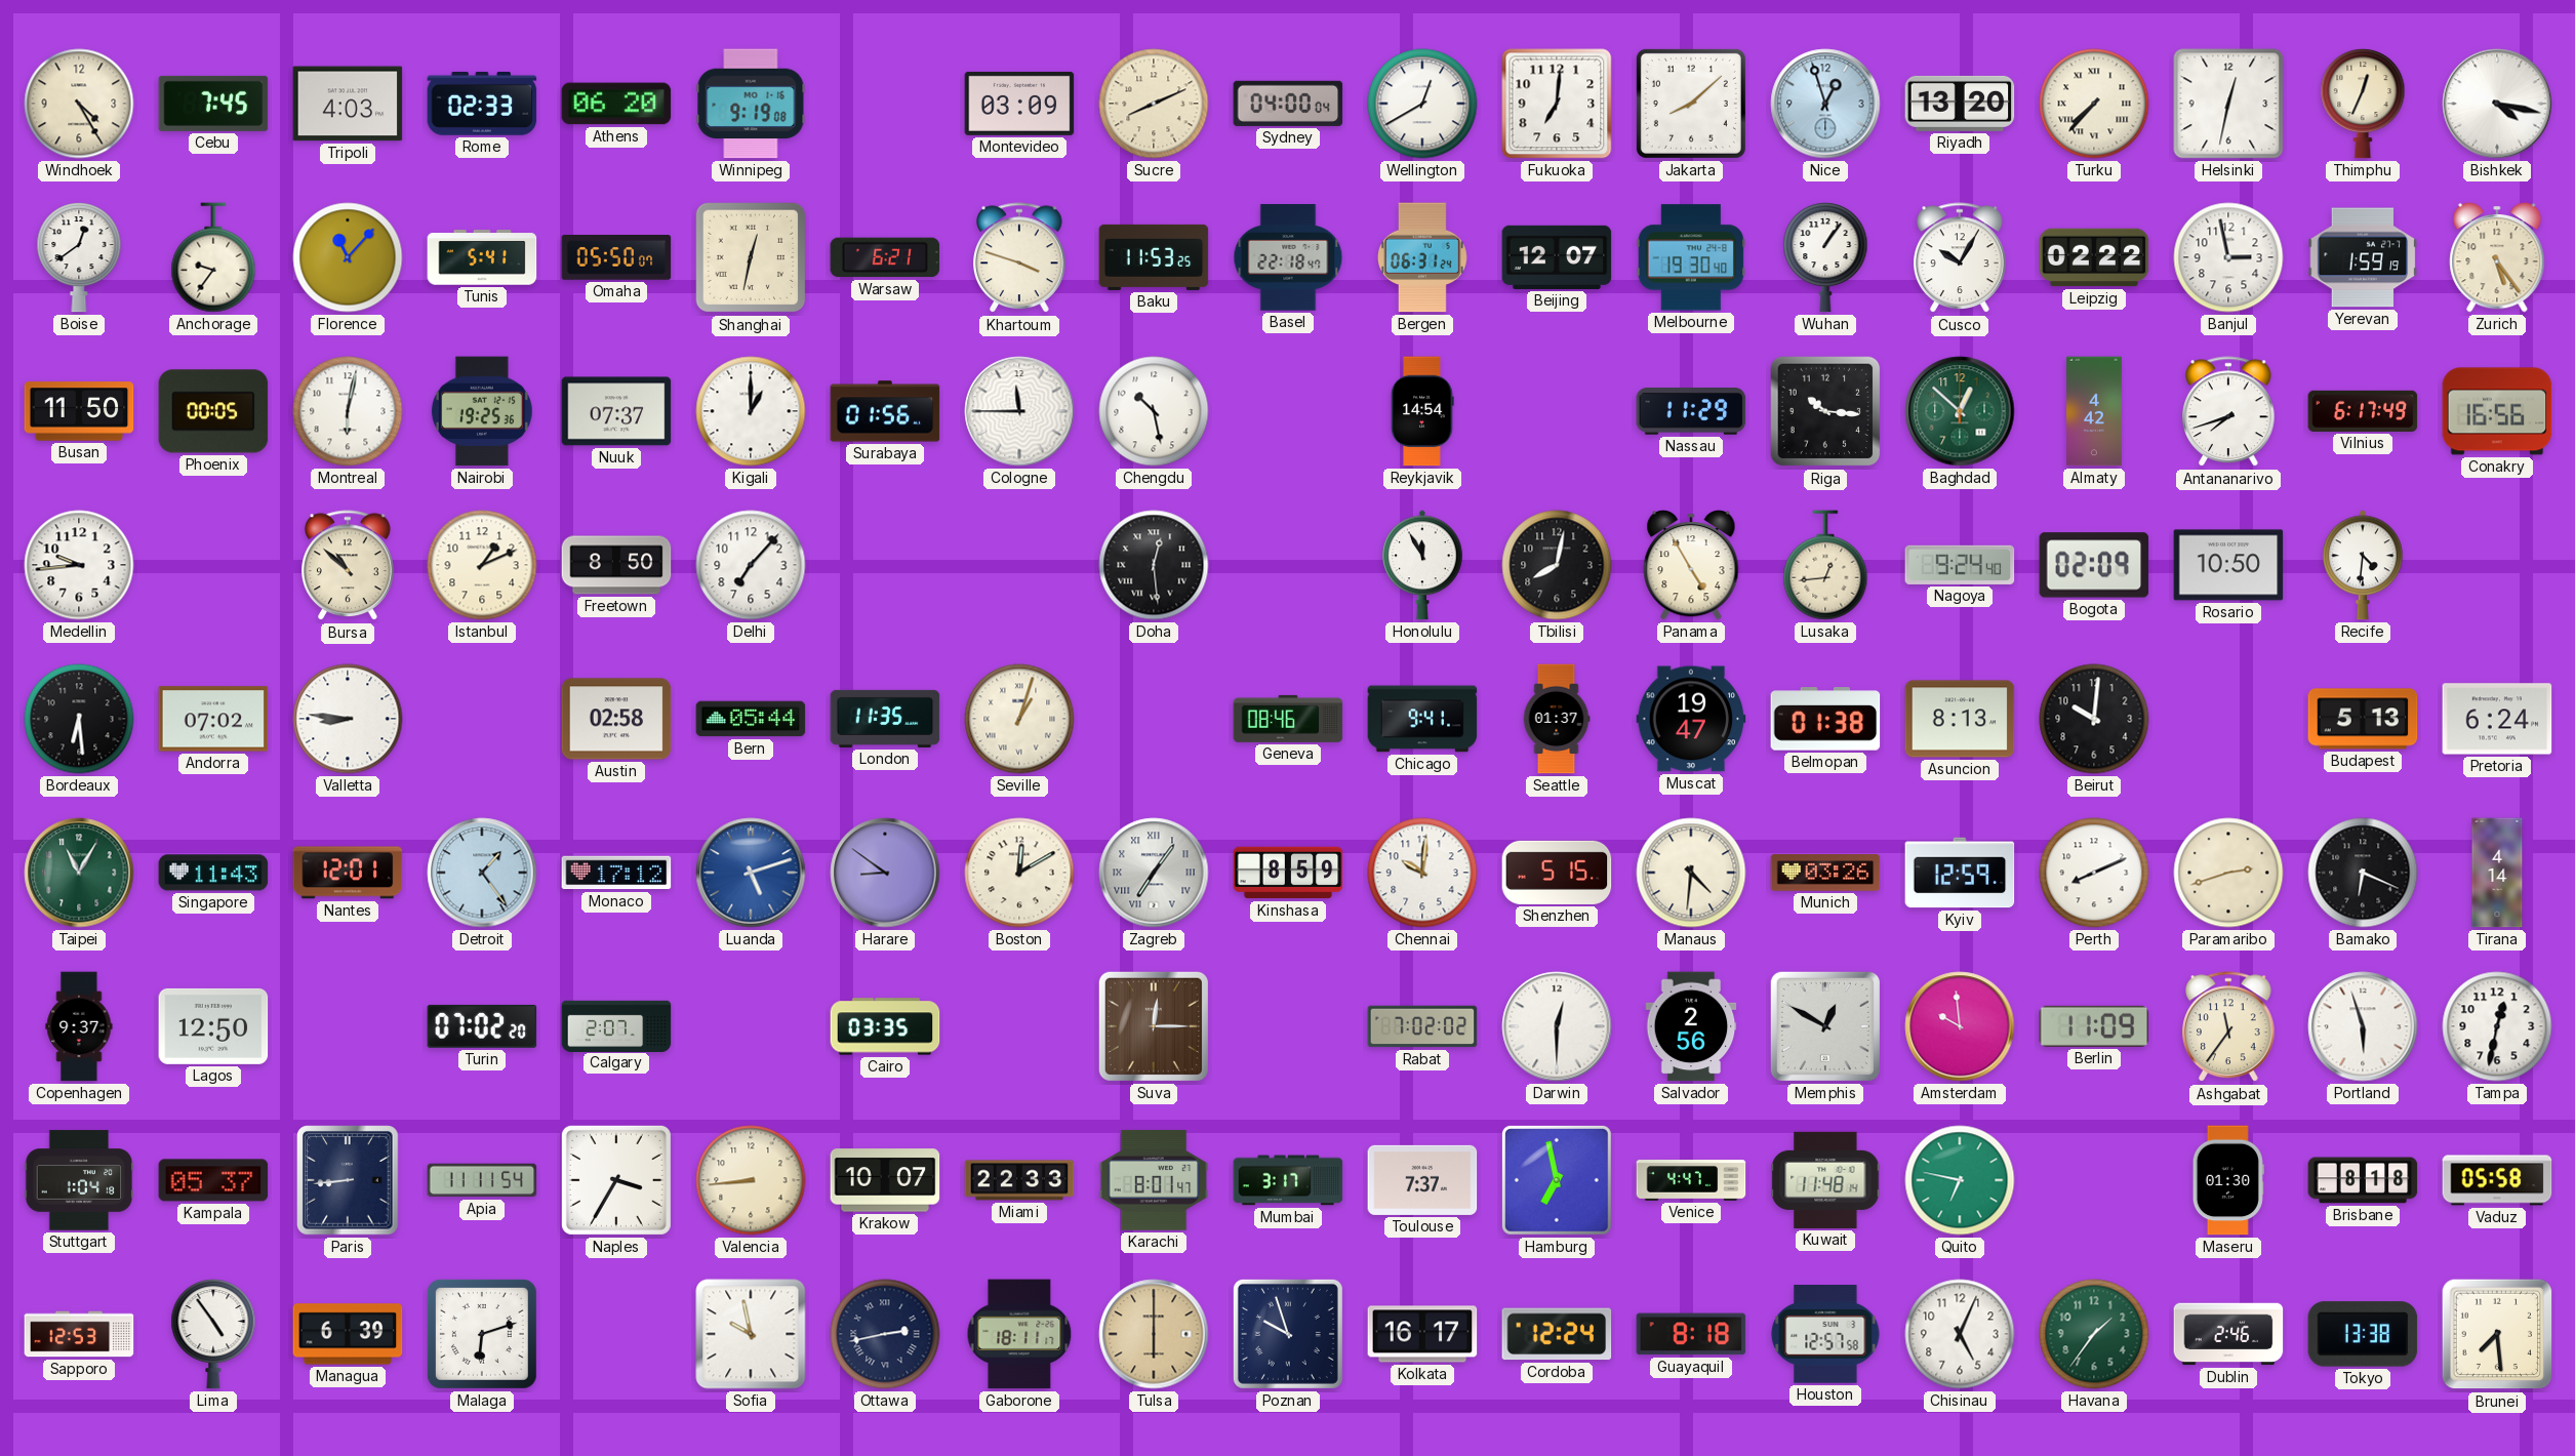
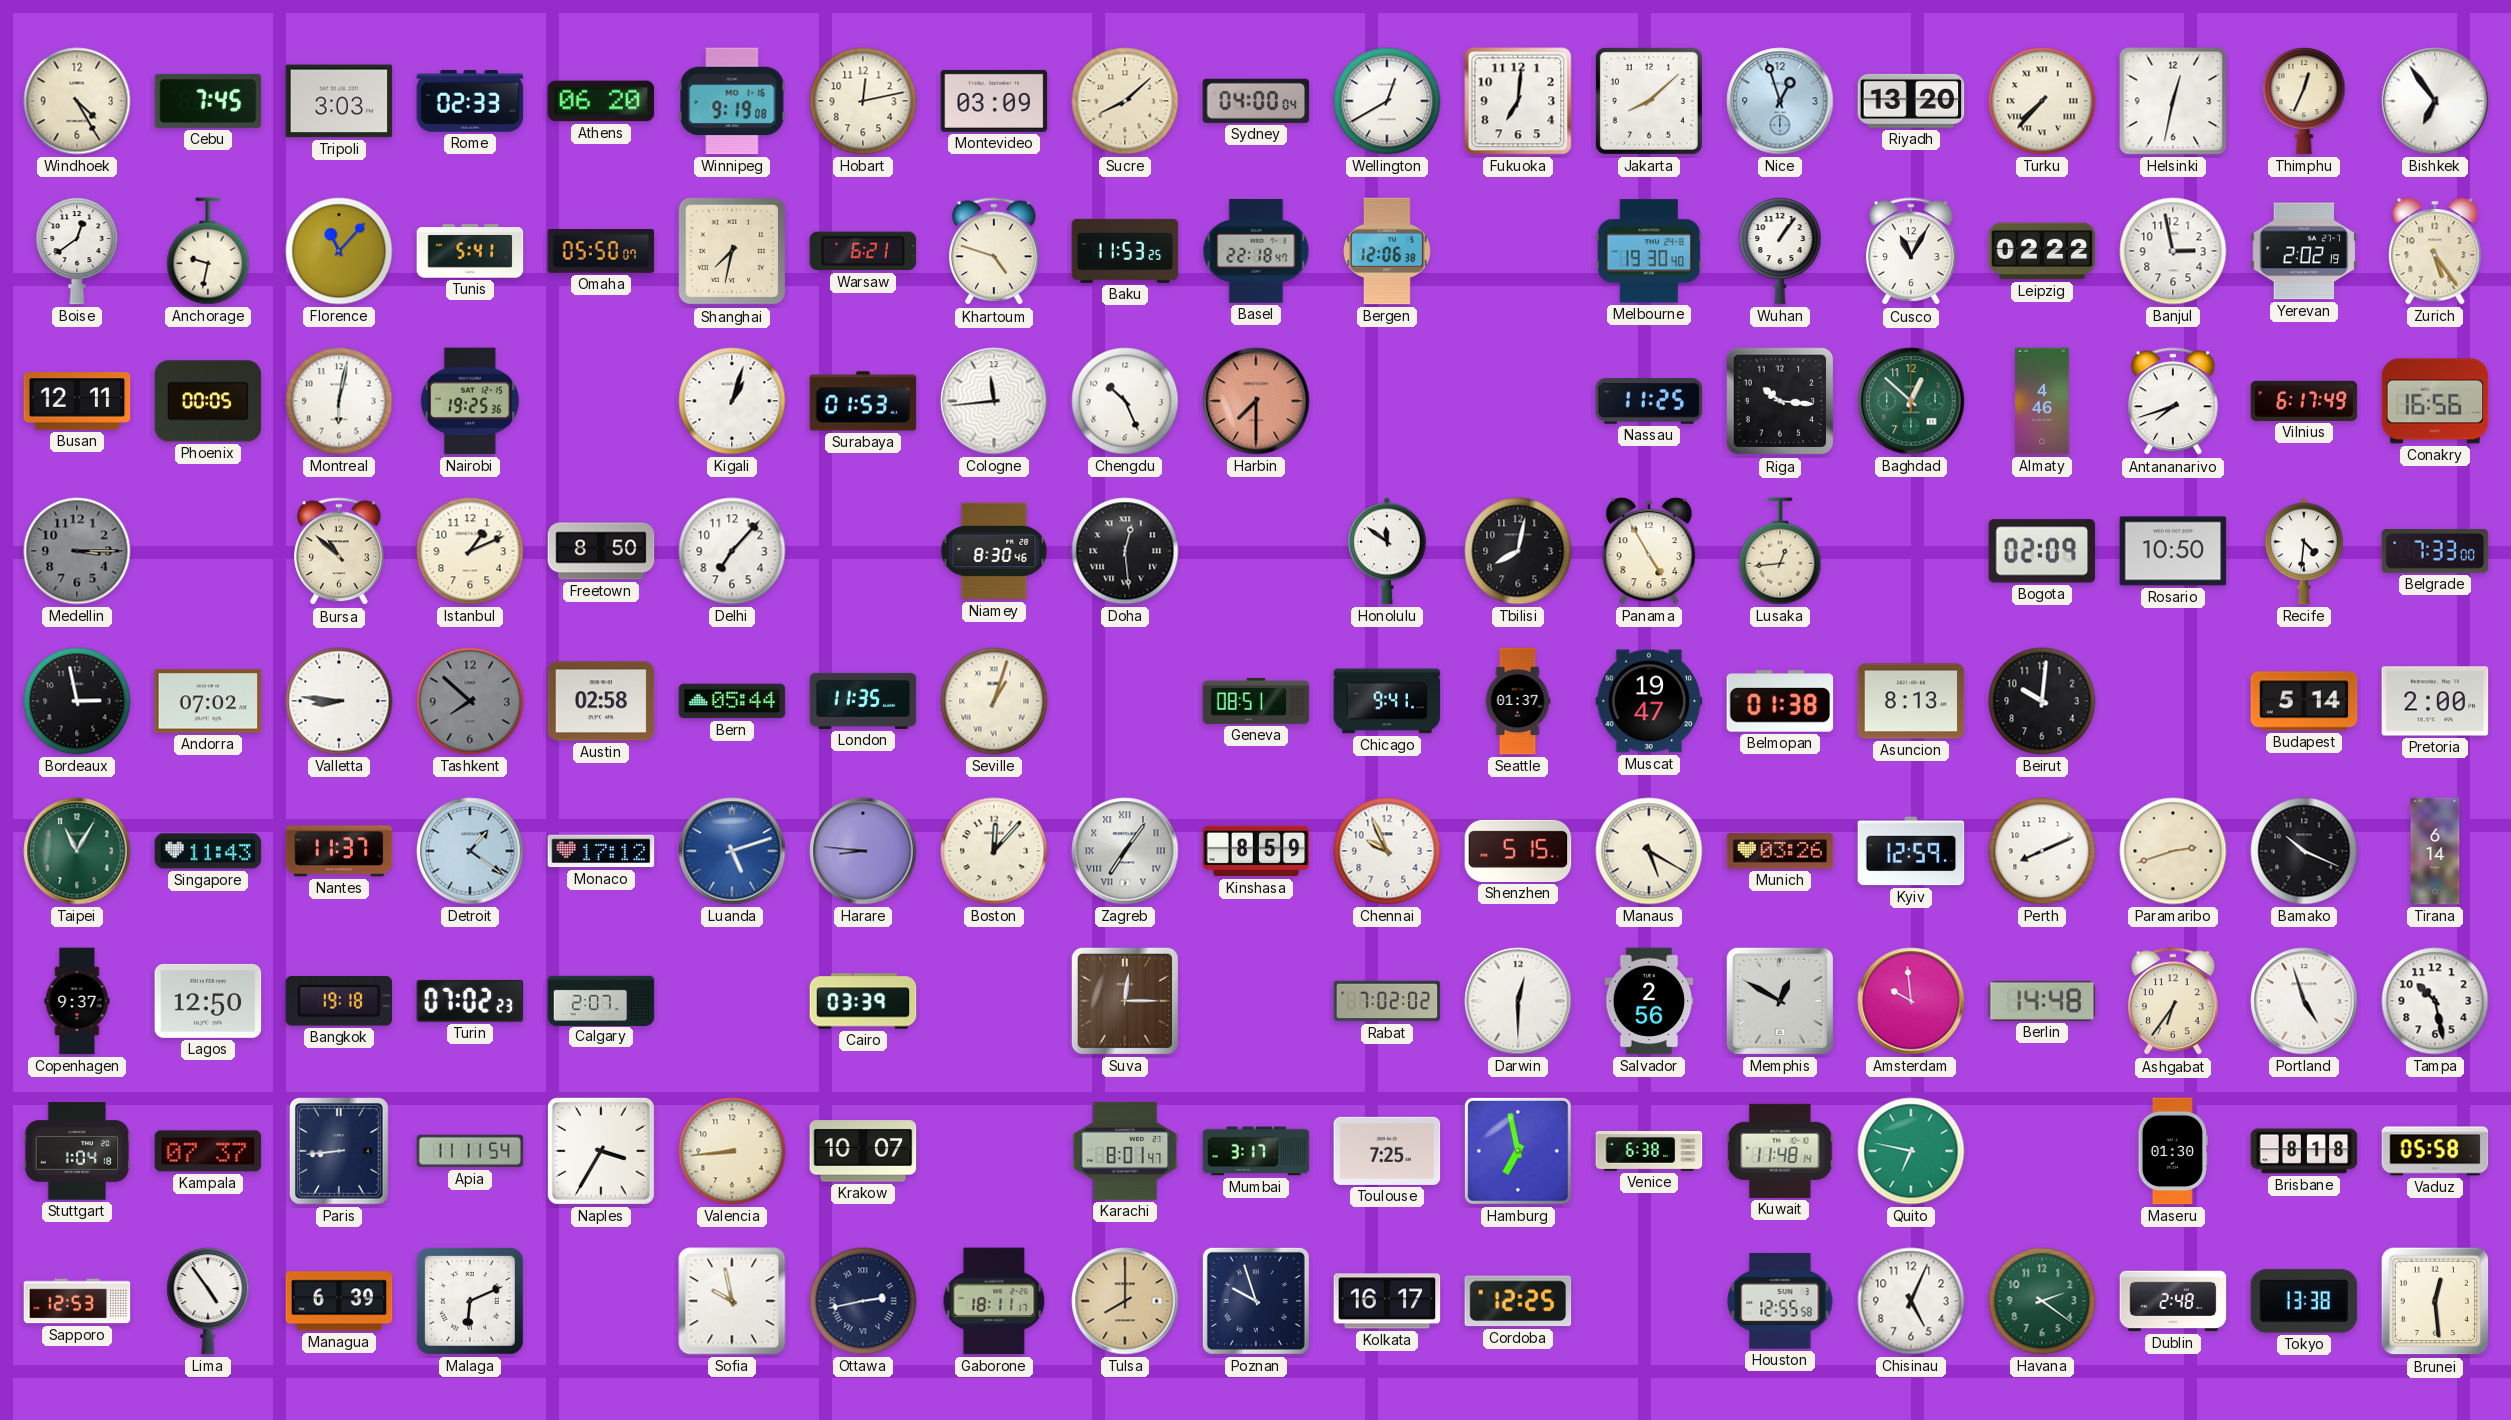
Tripoli: 4:03 -> 3:03 (339, 101)
Hobart: none -> 12:13 (863, 101)
Sucre: 8:11 -> 8:08 (1125, 101)
Bishkek: 4:17 -> 6:54 (2435, 101)
Anchorage: 9:36 -> 9:32 (208, 251)
Shanghai: 12:32 -> 7:32 (732, 251)
Khartoum: 3:48 -> 4:48 (995, 252)
Bergen: 06:31 -> 12:06 (1387, 251)
Beijing: 12:07 -> none (1557, 257)
Cusco: 10:05 -> 11:05 (1912, 252)
Yerevan: 1:59 -> 2:02 (2304, 251)
Busan: 11:50 -> 12:11 (77, 401)
Nuuk: 07:37 -> none (616, 411)
Kigali: 1:00 -> 1:03 (732, 401)
Surabaya: 01:56 -> 01:53 (863, 401)
Cologne: 11:45 -> 11:44 (994, 401)
Chengdu: 10:28 -> 10:26 (1125, 401)
Harbin: none -> 7:30 (1256, 401)
Reykjavik: 14:54 -> none (1422, 411)
Nassau: 11:29 -> 11:25 (1649, 402)
Almaty: 4:42 -> 4:46 (2042, 401)
Medellin: 9:44 -> 3:15 (77, 551)
Medellin dial: white -> grey (77, 551)
Niamey: none -> 8:30 (994, 551)
Honolulu: 11:55 -> 11:51 (1388, 551)
Nagoya: 9:24 -> none (1960, 565)
Belgrade: none -> 7:33 (2435, 552)
Bordeaux: 6:29 -> 2:58 (77, 701)
Tashkent: none -> 7:52 (470, 701)
Geneva: 08:46 -> 08:51 (1256, 701)
Budapest: 5:13 -> 5:14 (2304, 701)
Pretoria: 6:24 -> 2:00 (2435, 701)
Nantes: 12:01 -> 11:37 (339, 851)
Detroit: 1:24 -> 1:21 (470, 851)
Harare: 8:51 -> 8:46 (863, 851)
Boston: 12:10 -> 12:07 (994, 851)
Chennai: 10:01 -> 9:56 (1387, 851)
Manaus: 4:31 -> 5:20 (1649, 851)
Bamako: 6:19 -> 10:19 (2304, 851)
Tirana: 4:14 -> 6:14 (2435, 851)
Bangkok: none -> 19:18 (339, 1002)
Turin: 07:02:20 -> 07:02:23 (470, 1001)
Cairo: 03:35 -> 03:39 (863, 1001)
Berlin: 11:09 -> 14:48 (2042, 1001)
Ashgabat: 11:36 -> 6:36 (2174, 1002)
Portland: 5:57 -> 4:57 (2304, 1001)
Tampa: 12:32 -> 10:28 (2435, 1001)
Kampala: 05:37 -> 07:37 (208, 1151)
Miami: 22:33 -> none (1019, 1180)
Toulouse: 7:37 -> 7:25 (1387, 1151)
Venice: 4:47 -> 6:38 (1649, 1152)
Malaga: 6:12 -> 6:11 (470, 1301)
Tulsa: 6:00 -> 8:00 (1125, 1301)
Cordoba: 12:24 -> 12:25 (1518, 1301)
Guayaquil: 8:18 -> none (1691, 1334)
Houston: 12:57 -> 12:55 (1780, 1301)
Havana: 1:36 -> 2:21 (2042, 1301)
Dublin: 2:46 -> 2:48 (2173, 1301)
Brunei: 7:29 -> 12:29 (2435, 1301)
